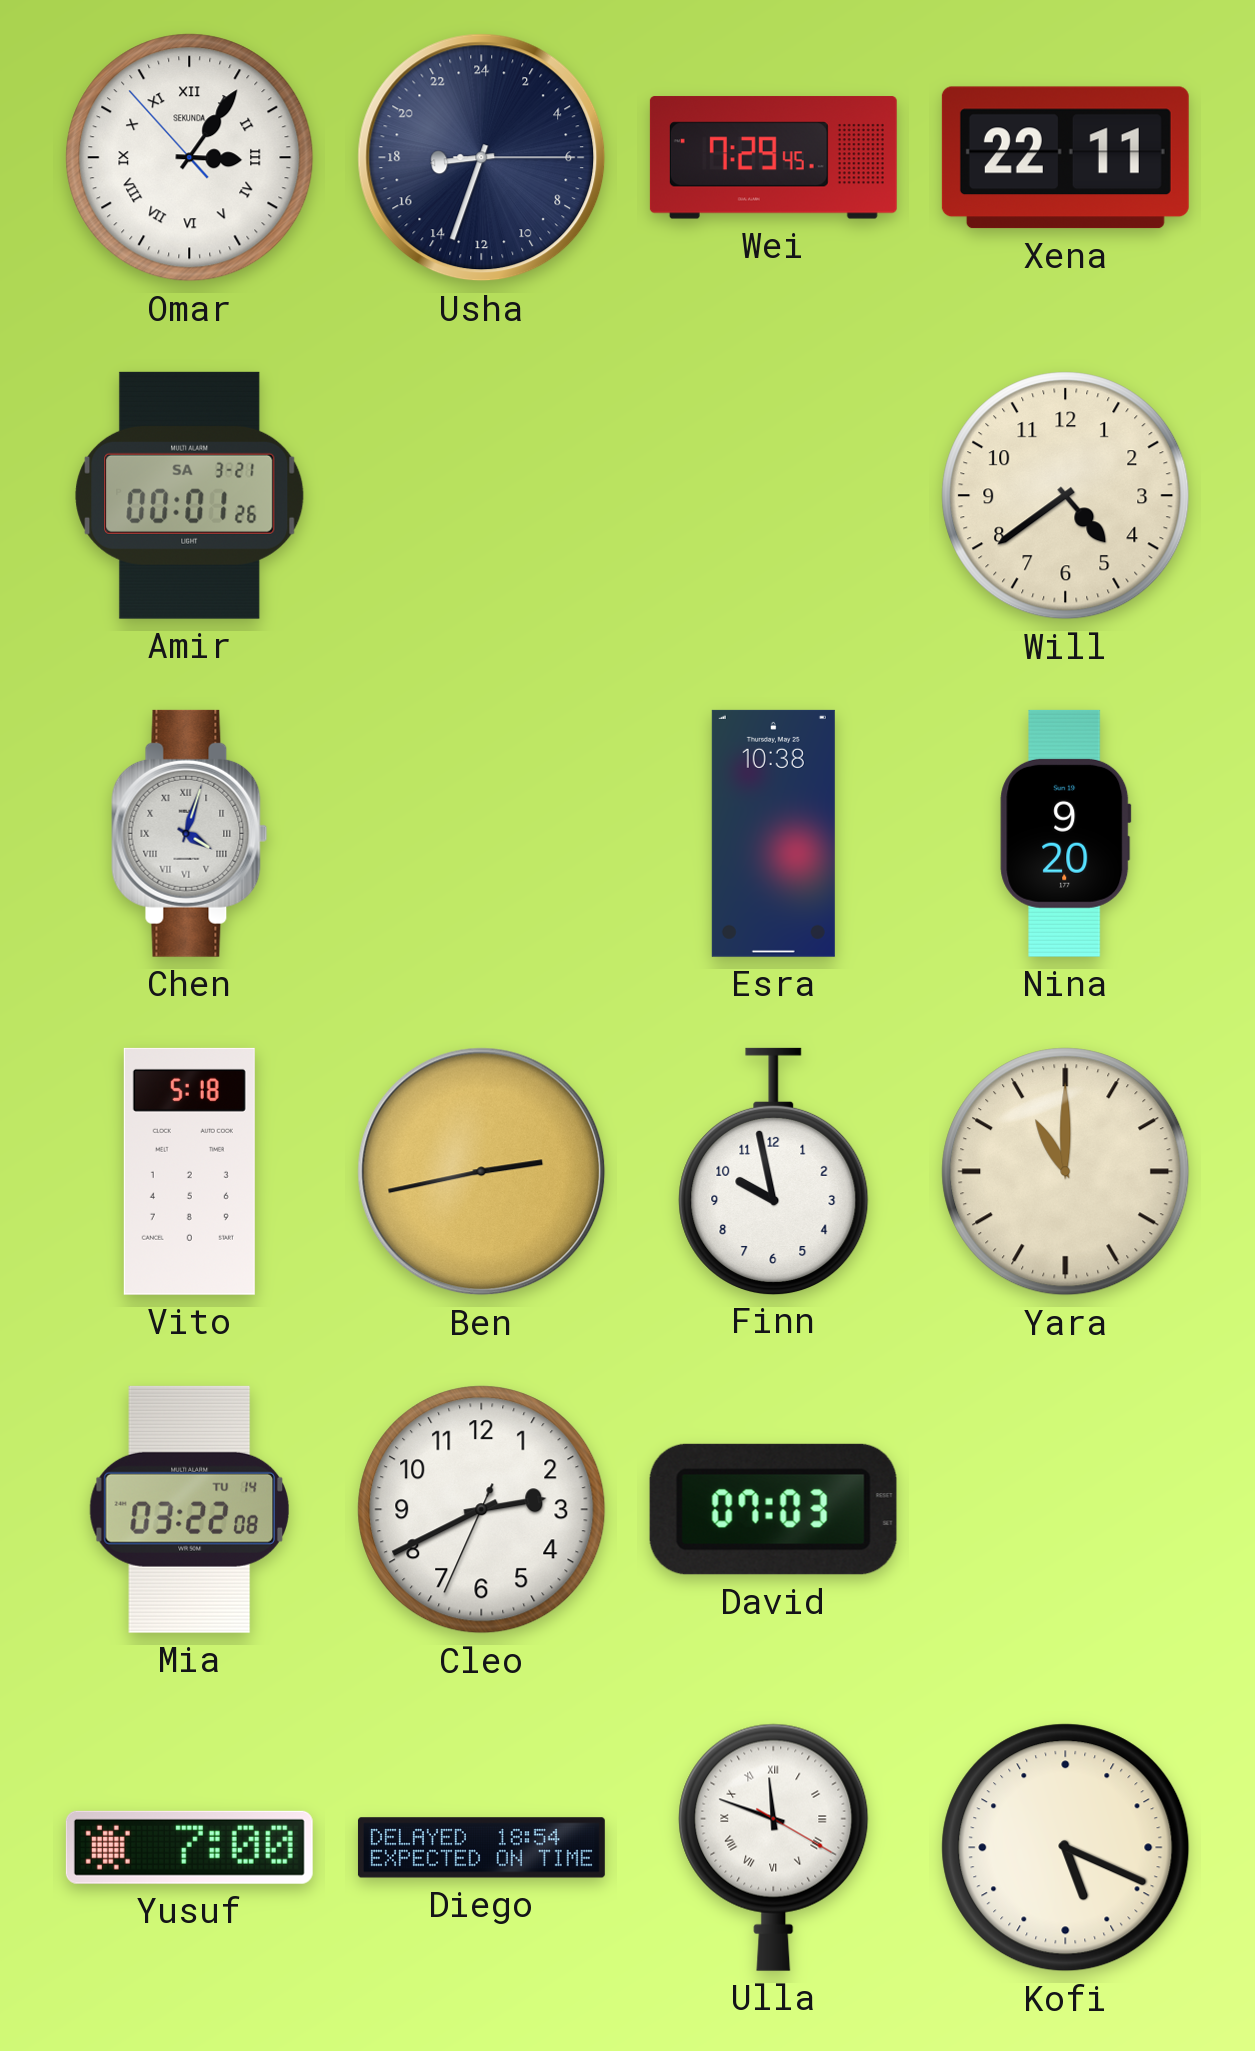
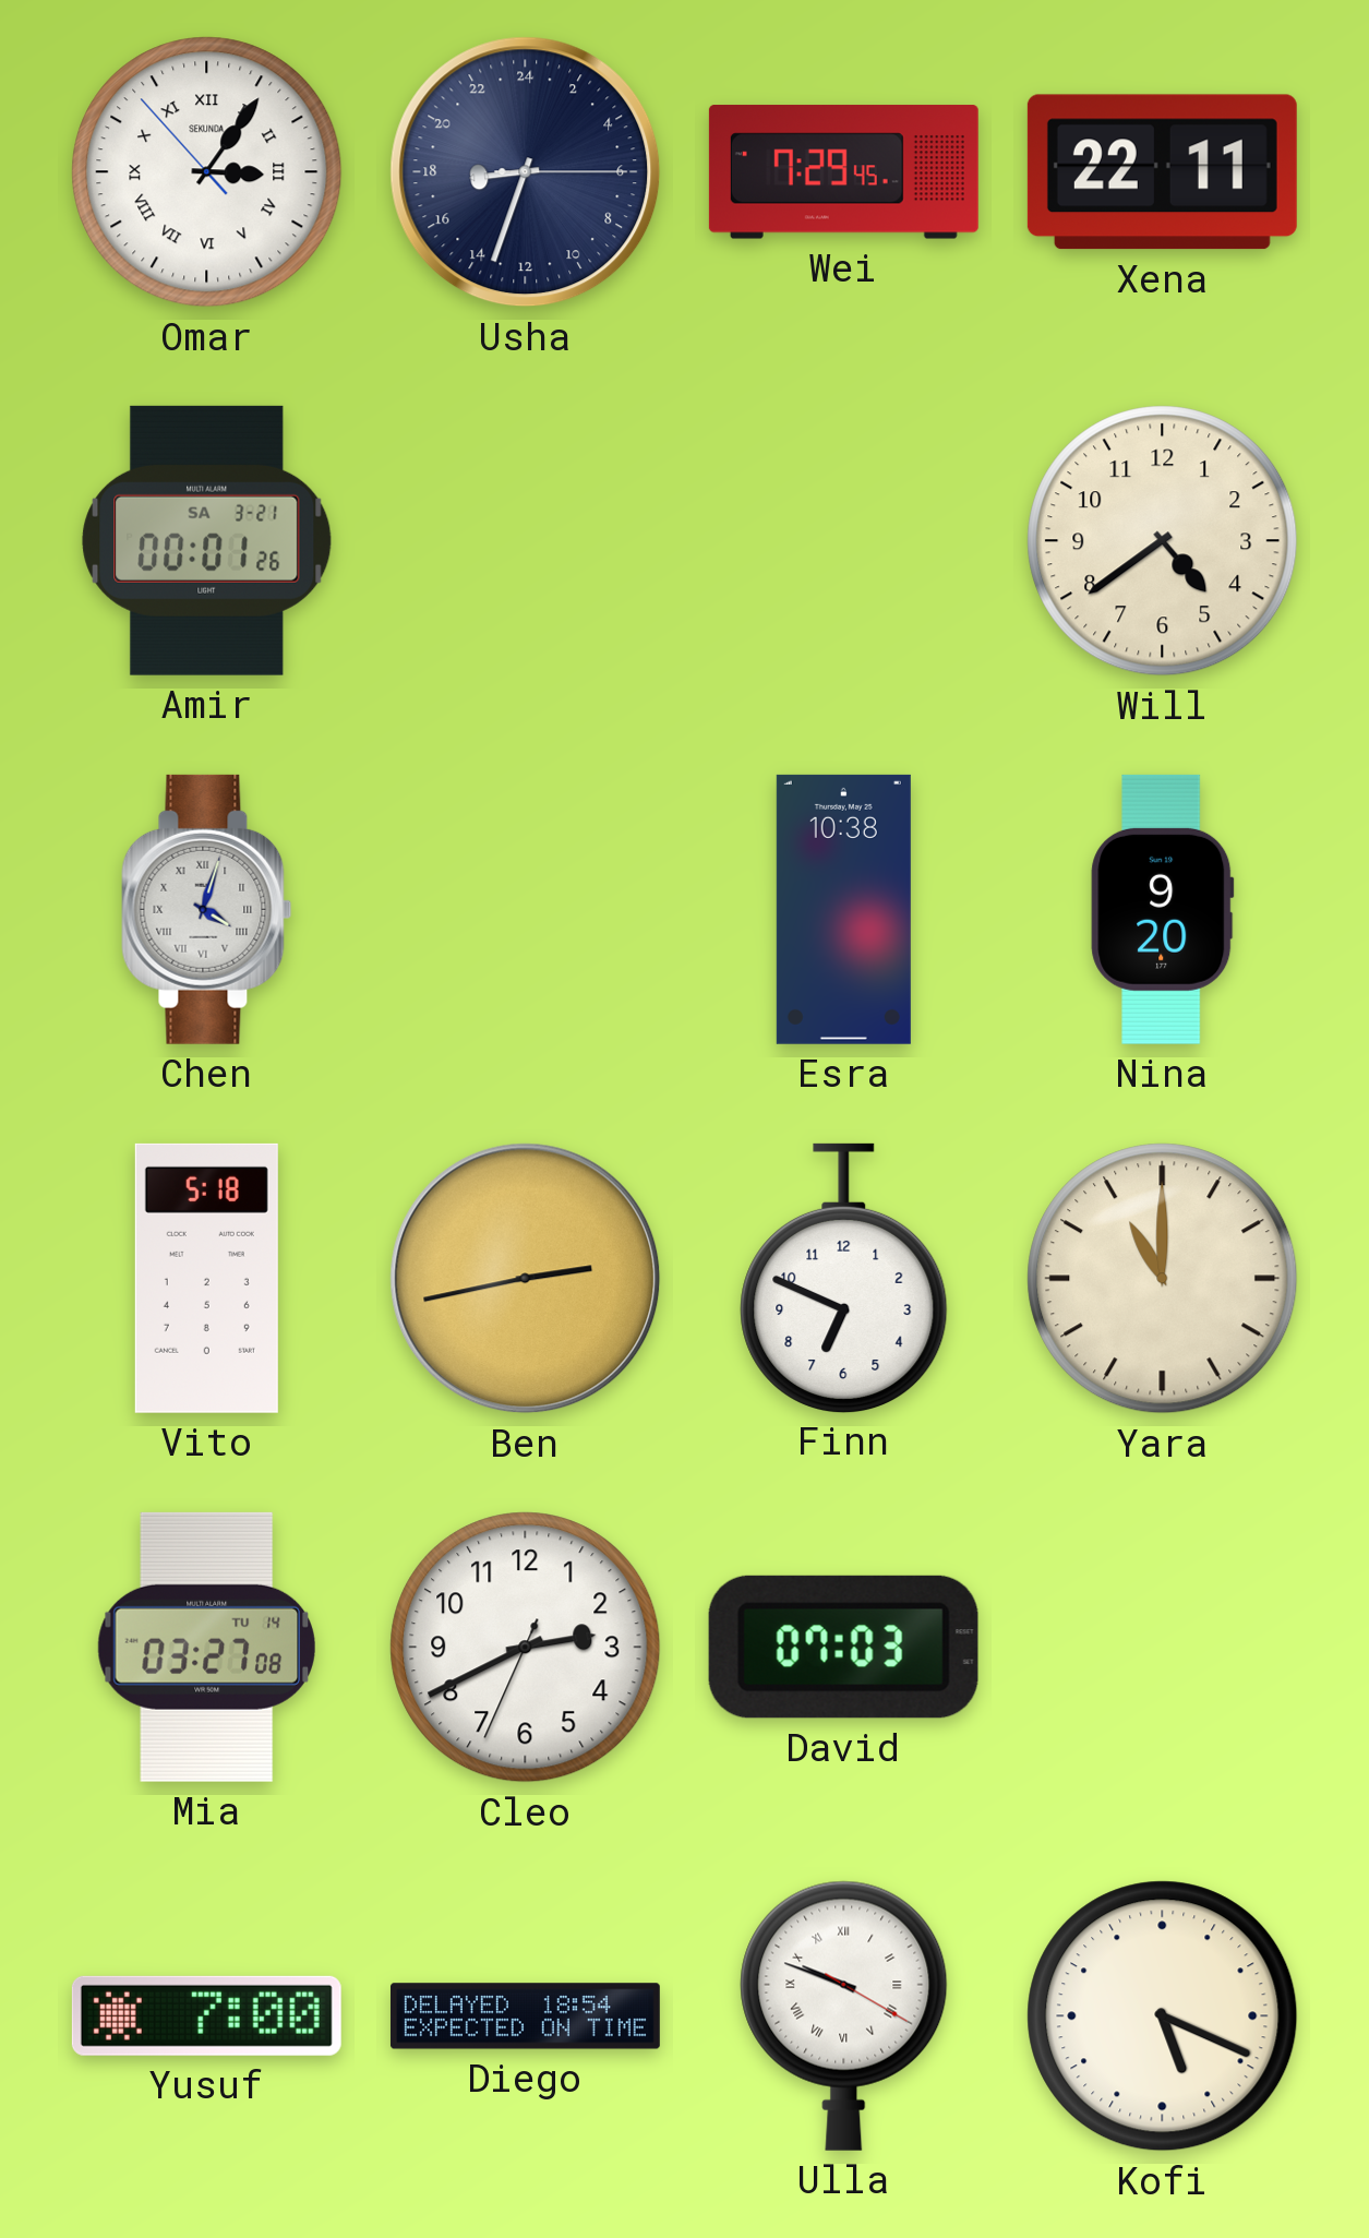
Finn: 9:58 -> 6:49 (844, 1278)
Mia: 03:22 -> 03:27 (206, 1647)
Ulla: 11:48 -> 9:48 (844, 2015)
